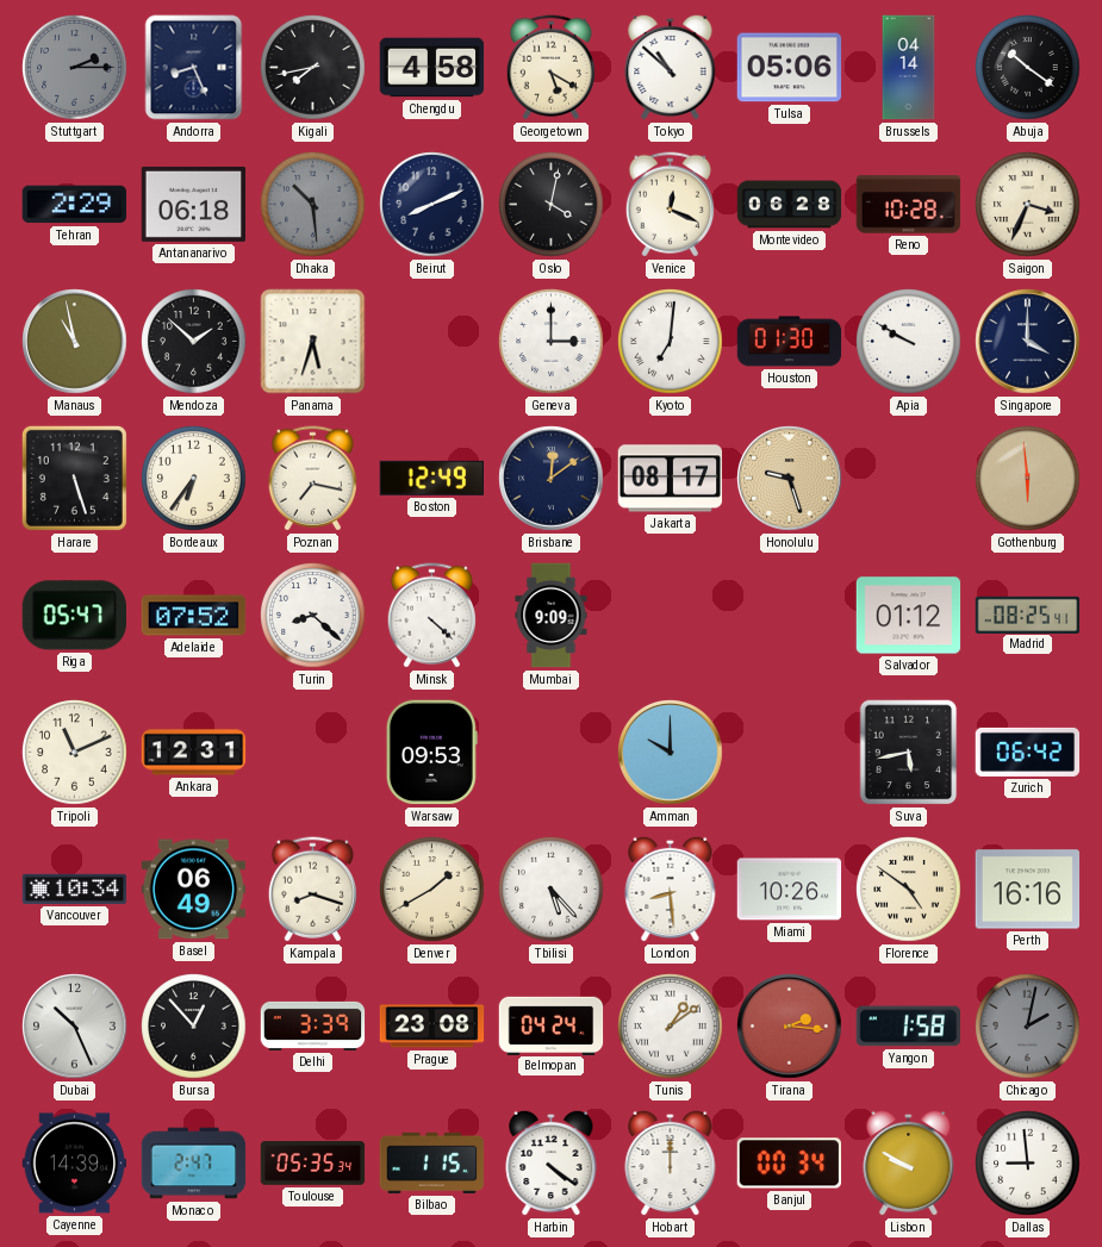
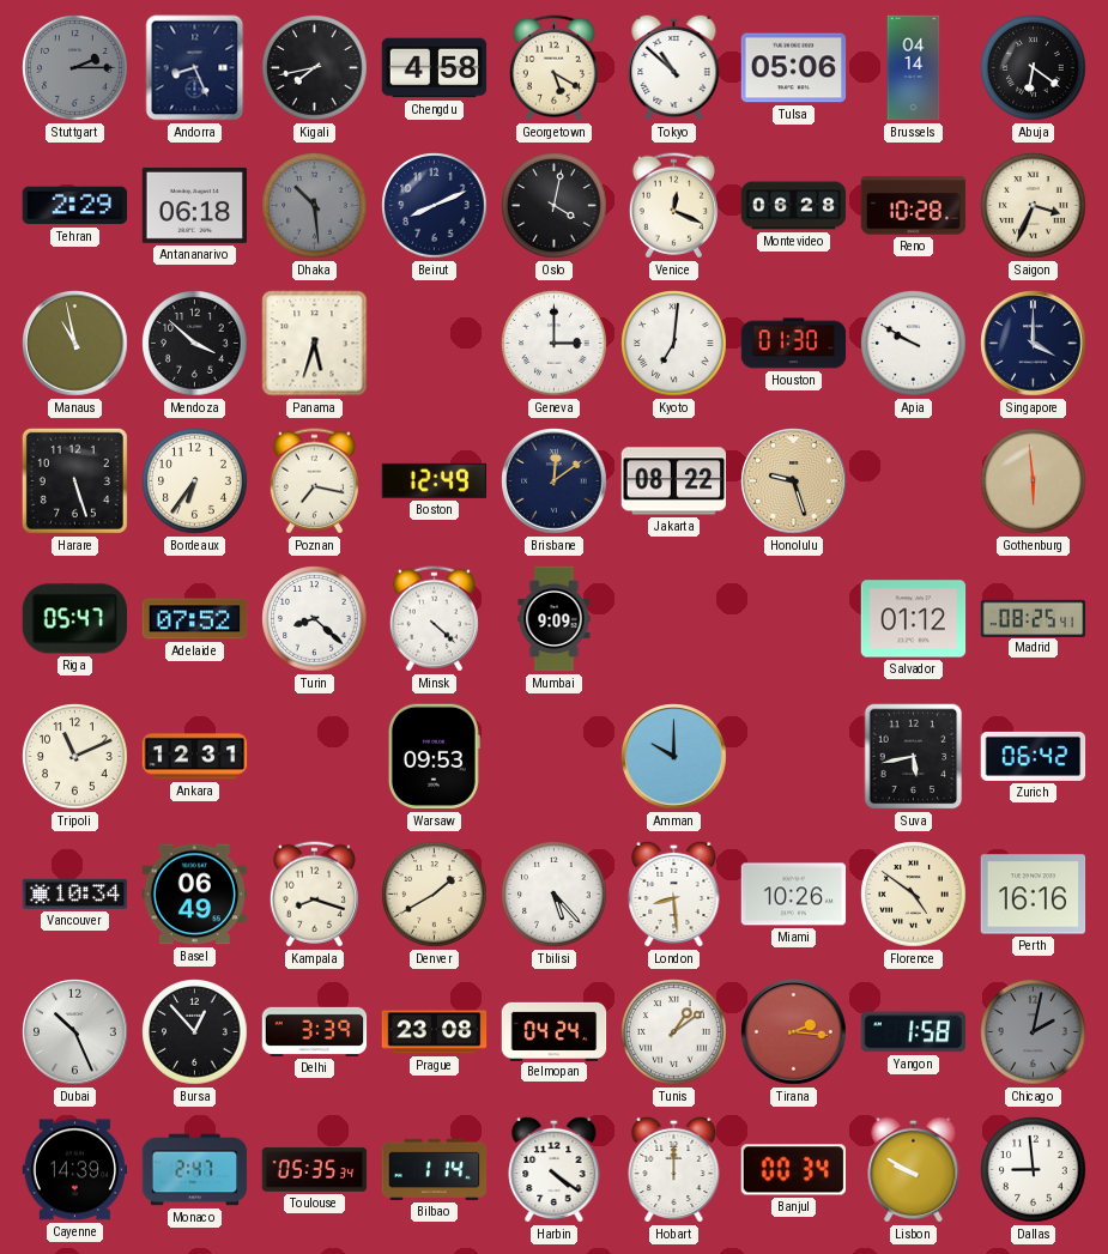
Abuja: 10:21 -> 6:21 (1034, 68)
Mendoza: 1:52 -> 3:52 (195, 344)
Jakarta: 08:17 -> 08:22 (674, 481)
Bilbao: 1:15 -> 1:14 (435, 1169)
